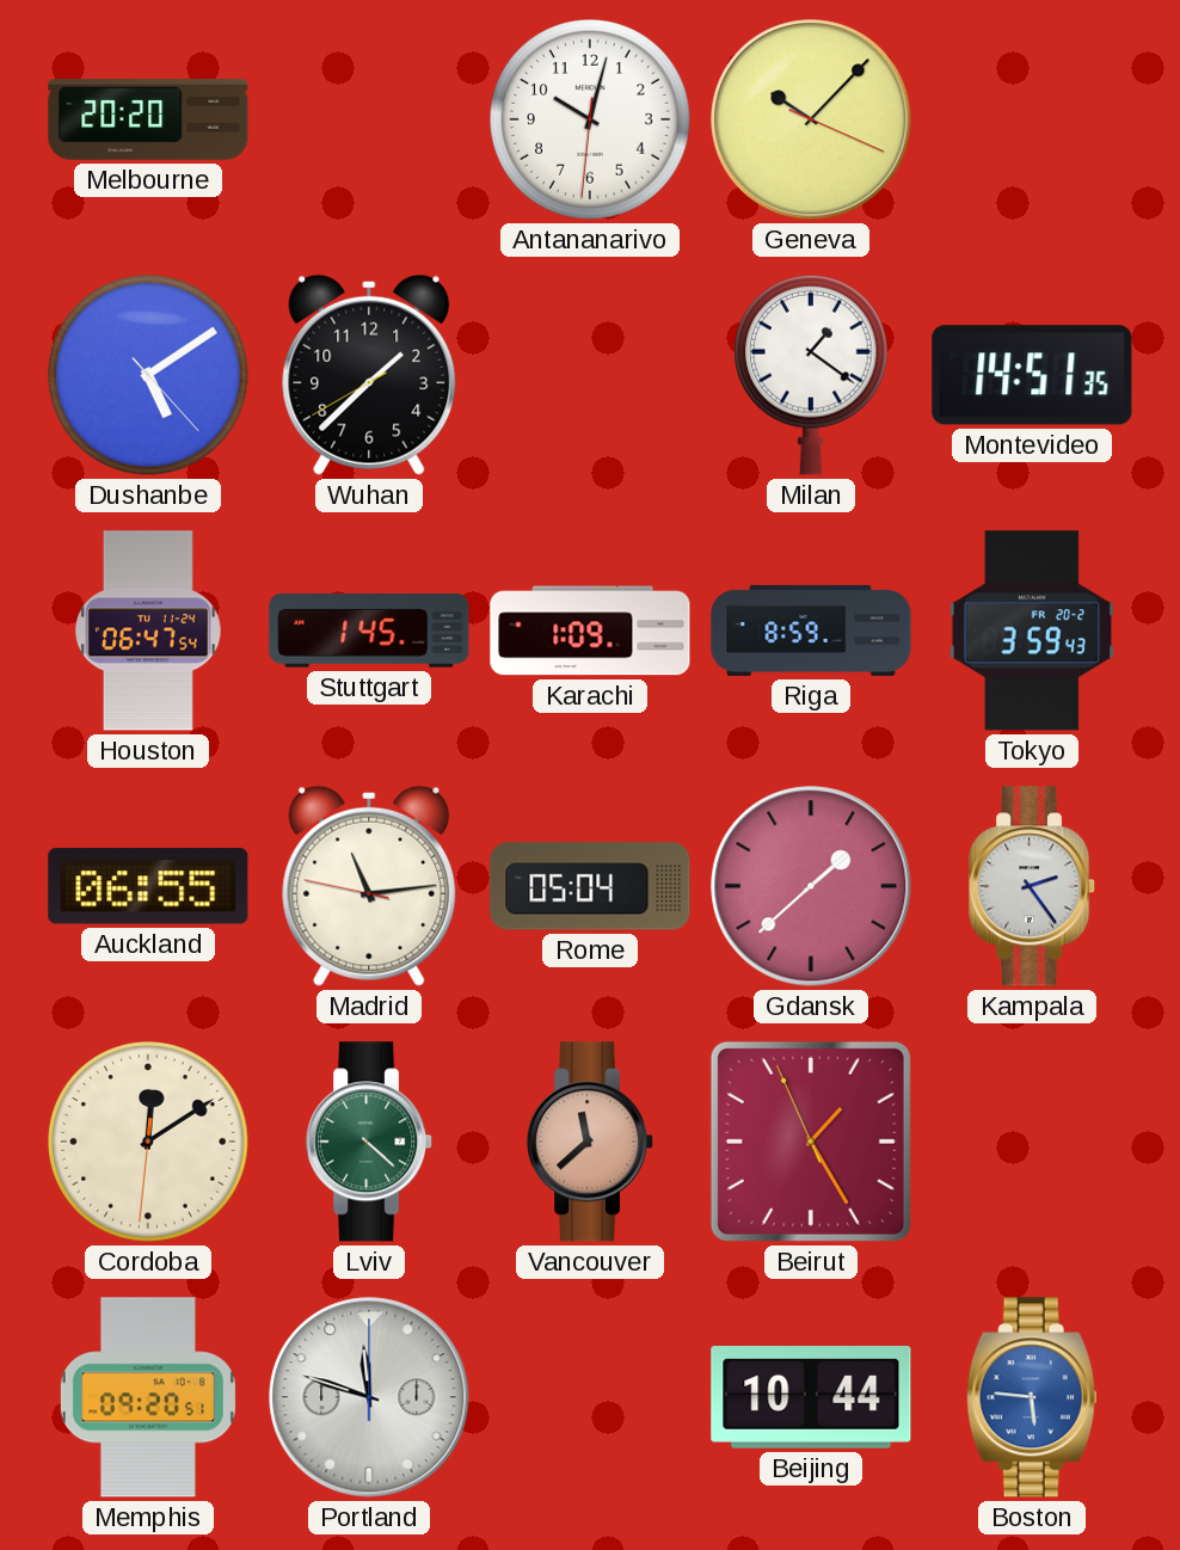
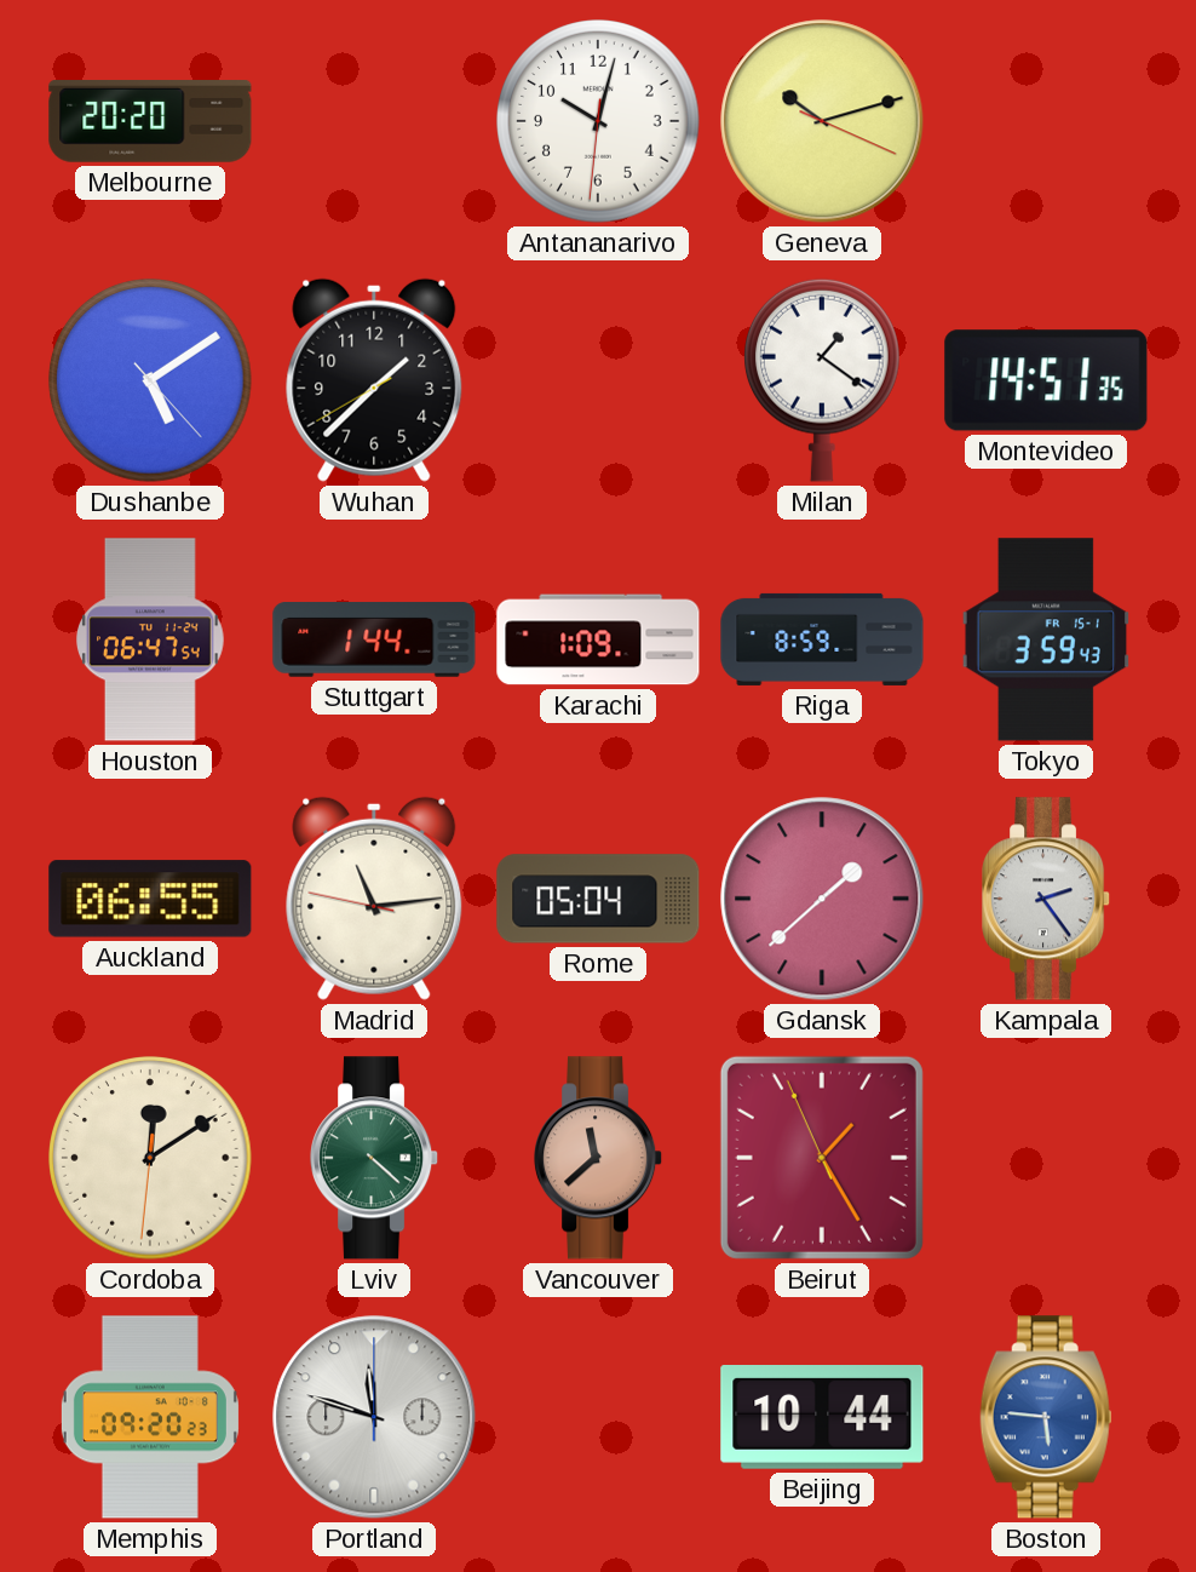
Geneva: 10:07 -> 10:12 (822, 121)
Stuttgart: 1:45 -> 1:44 (374, 639)
Tokyo date: FR 20-2 -> FR 15-1 (1045, 639)
Memphis: 09:20:51 -> 09:20:23 (150, 1417)
